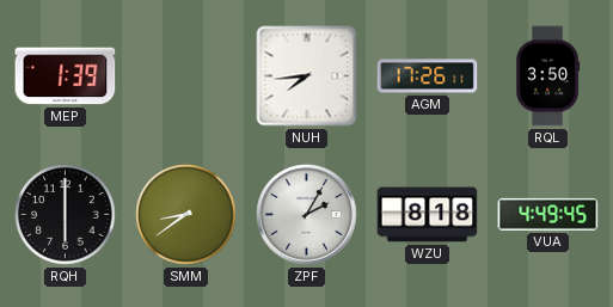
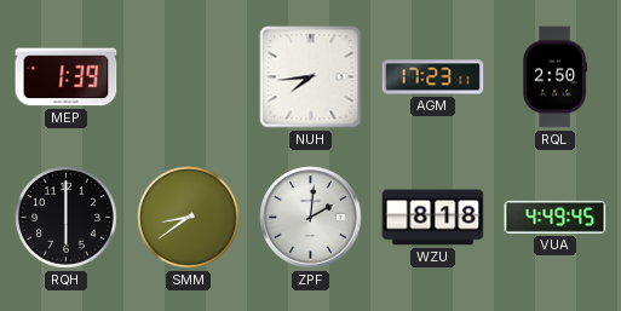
AGM: 17:26 -> 17:23 (433, 77)
RQL: 3:50 -> 2:50 (556, 77)
ZPF: 2:05 -> 2:01 (311, 218)
